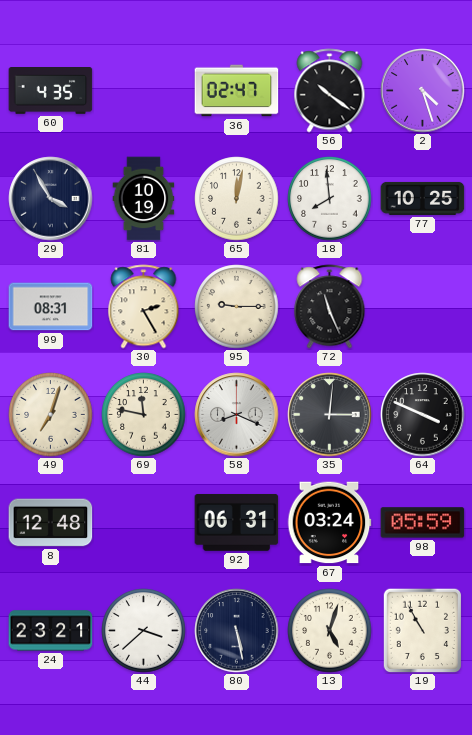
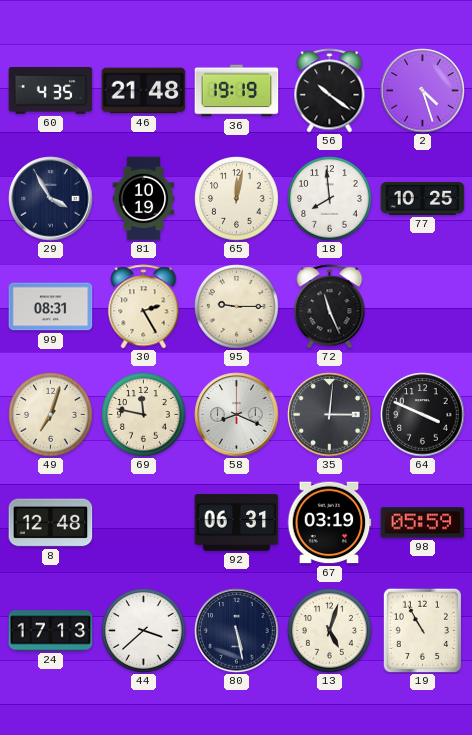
46: none -> 21:48 (144, 91)
36: 02:47 -> 19:19 (237, 91)
67: 03:24 -> 03:19 (329, 523)
24: 23:21 -> 17:13 (51, 631)
